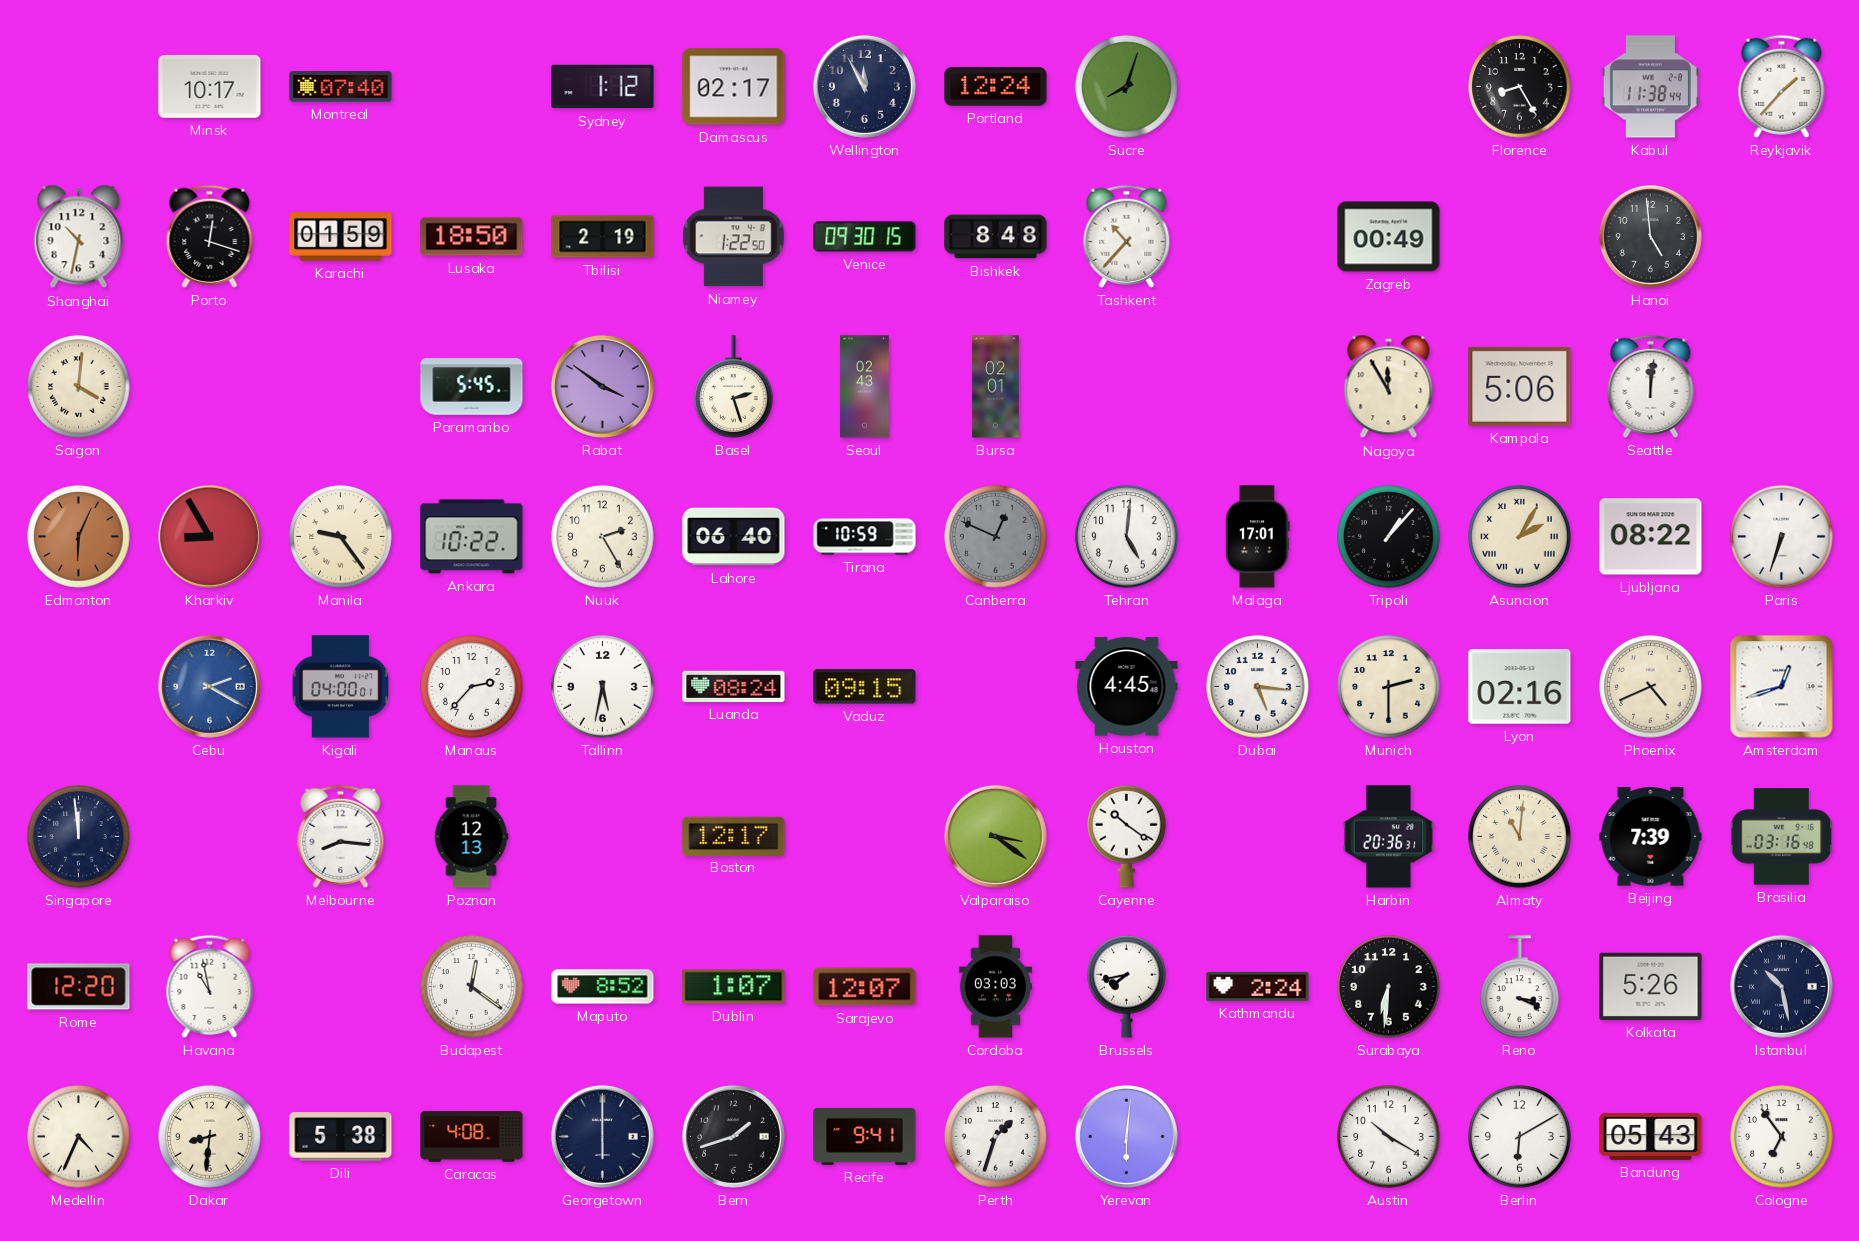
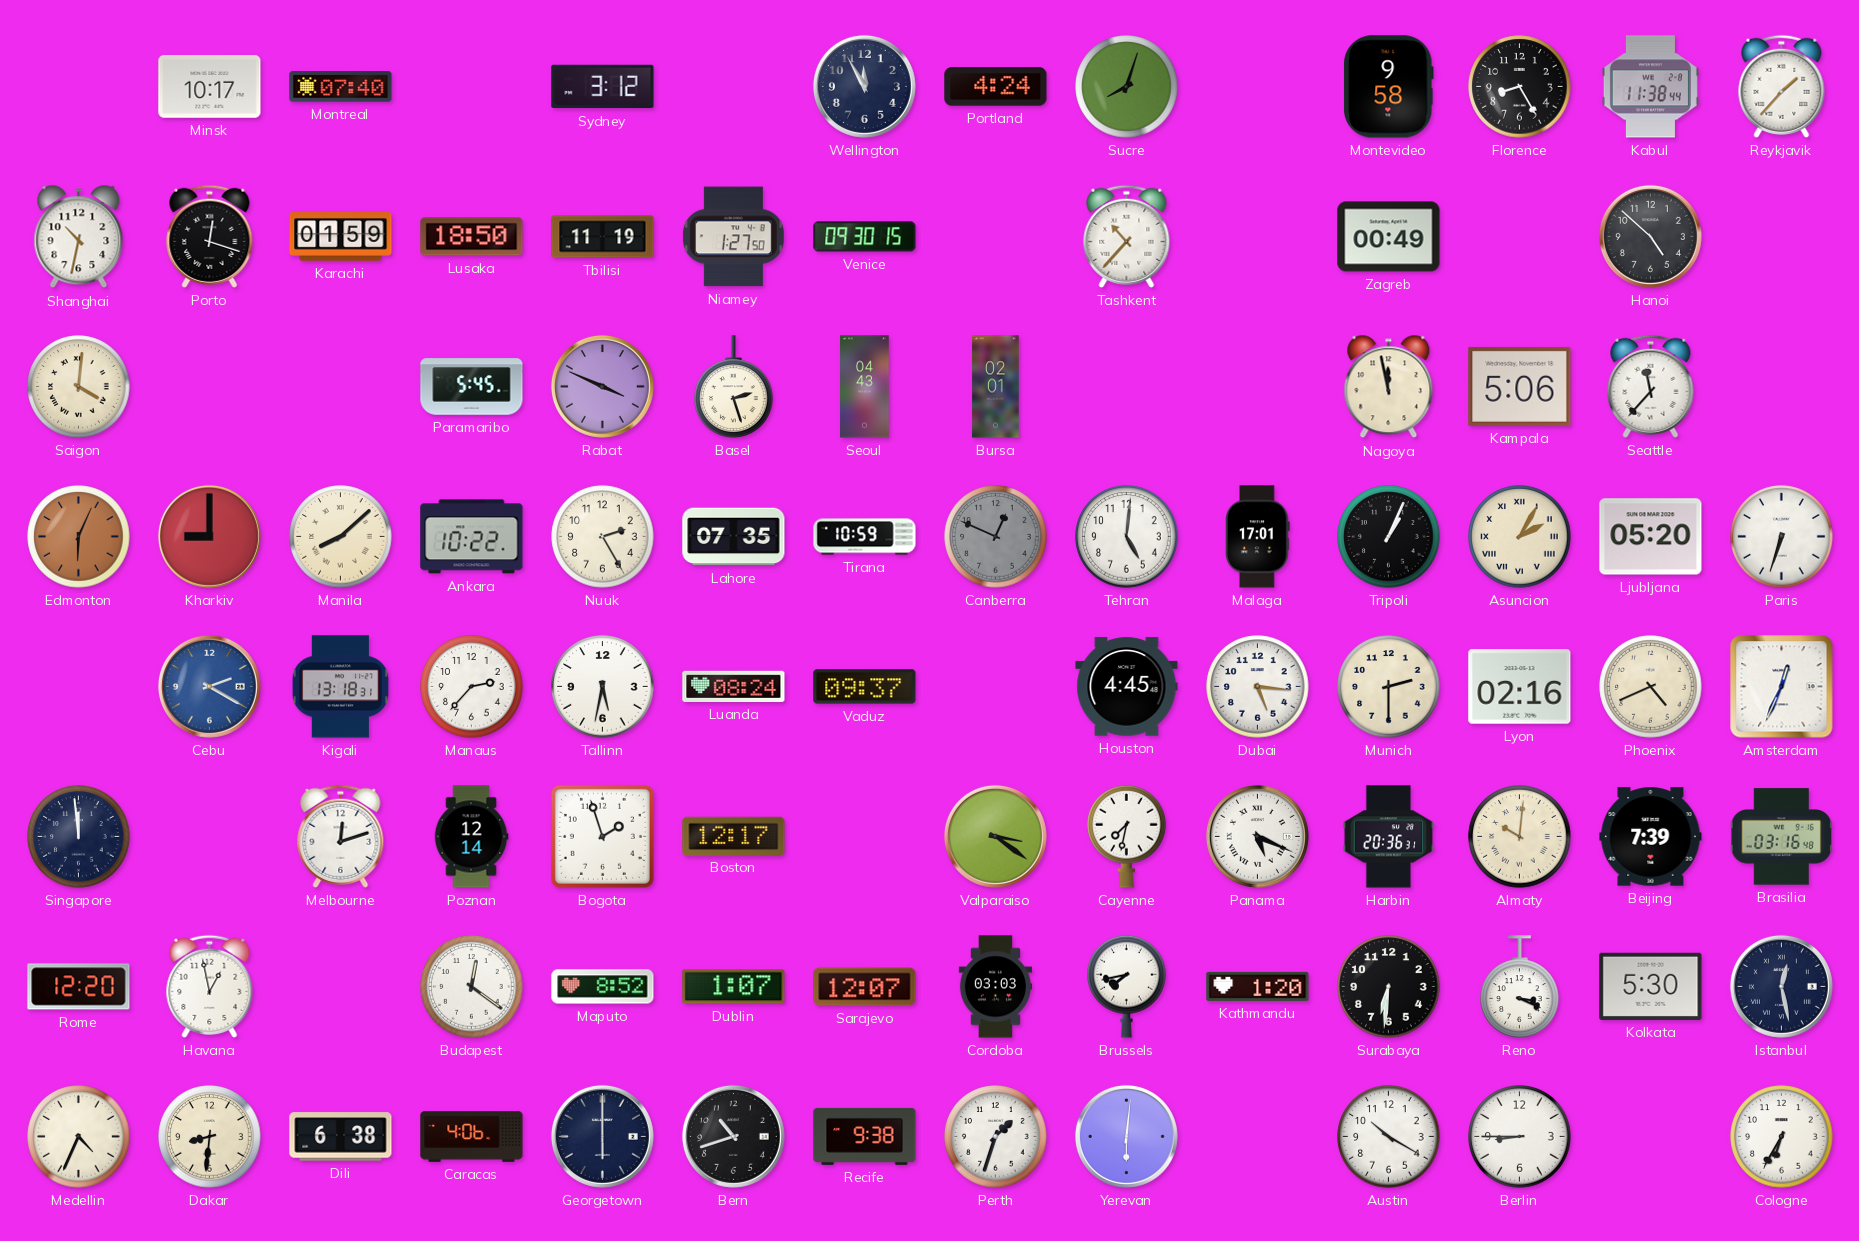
Sydney: 1:12 -> 3:12 (603, 87)
Damascus: 02:17 -> none (734, 87)
Portland: 12:24 -> 4:24 (996, 87)
Montevideo: none -> 9:58 (1389, 87)
Tbilisi: 2:19 -> 11:19 (603, 237)
Niamey: 1:22 -> 1:27 (733, 237)
Bishkek: 8:48 -> none (996, 237)
Hanoi: 4:59 -> 4:52 (1650, 236)
Rabat: 3:51 -> 3:49 (602, 386)
Seoul: 02:43 -> 04:43 (865, 387)
Nagoya: 11:55 -> 11:58 (1389, 387)
Seattle: 12:01 -> 11:37 (1651, 386)
Kharkiv: 8:55 -> 9:00 (209, 536)
Manila: 9:24 -> 8:08 (341, 537)
Lahore: 06:40 -> 07:35 (734, 537)
Tripoli: 1:07 -> 1:04 (1389, 537)
Ljubljana: 08:22 -> 05:20 (1651, 537)
Kigali: 04:00 -> 13:18 (340, 687)
Vaduz: 09:15 -> 09:37 (865, 687)
Amsterdam: 12:42 -> 12:34 (1782, 687)
Melbourne: 8:16 -> 12:12 (341, 836)
Poznan: 12:13 -> 12:14 (471, 837)
Bogota: none -> 1:57 (602, 836)
Cayenne: 10:21 -> 7:32 (1127, 836)
Panama: none -> 5:19 (1257, 836)
Almaty: 11:01 -> 10:01 (1520, 837)
Havana: 10:58 -> 12:58 (210, 986)
Kathmandu: 2:24 -> 1:20 (1258, 986)
Kolkata: 5:26 -> 5:30 (1651, 986)
Istanbul: 10:28 -> 12:28 (1781, 986)
Dili: 5:38 -> 6:38 (341, 1137)
Caracas: 4:08 -> 4:06 (472, 1137)
Bern: 1:42 -> 10:42 (733, 1136)
Recife: 9:41 -> 9:38 (865, 1136)
Berlin: 6:10 -> 8:45 (1520, 1137)
Bandung: 05:43 -> none (1651, 1136)
Cologne: 6:54 -> 6:35 (1782, 1137)
